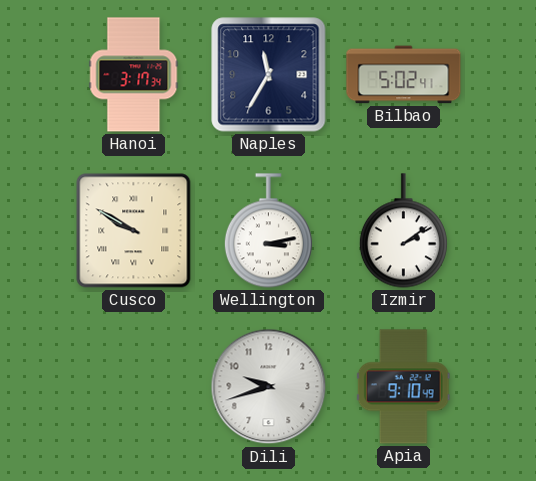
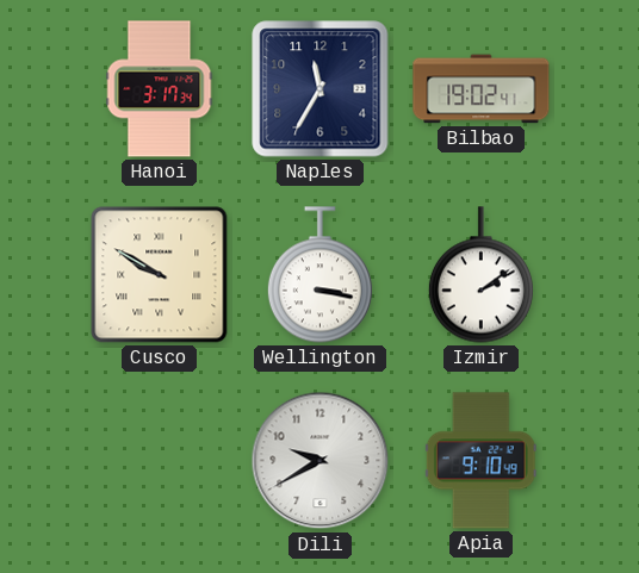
Bilbao: 5:02 -> 19:02 (482, 89)
Wellington: 3:13 -> 3:17 (319, 275)
Dili: 9:42 -> 9:40 (321, 461)
